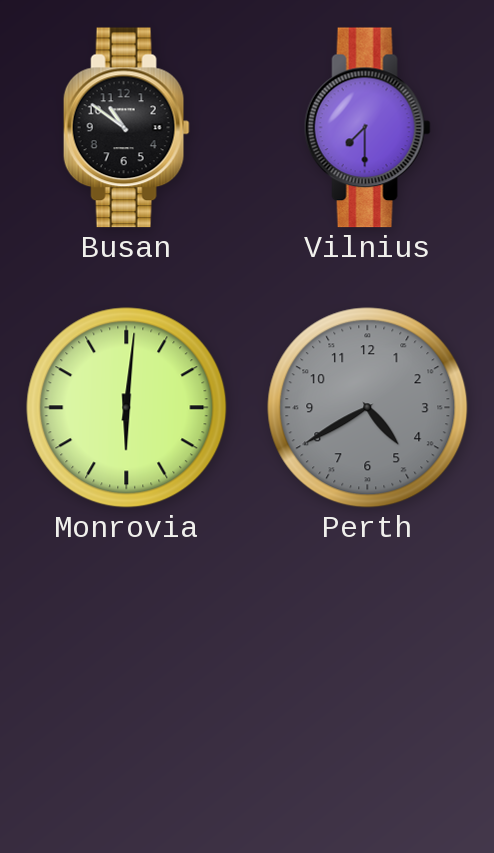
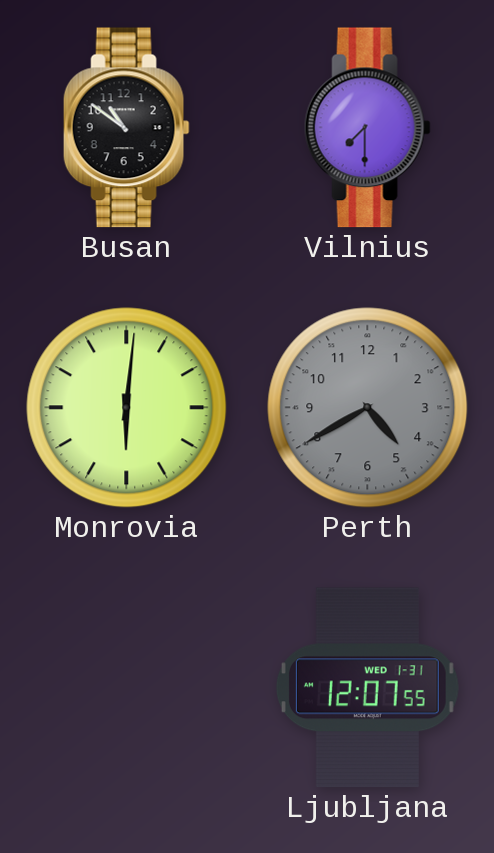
Ljubljana: none -> 12:07 (367, 688)
